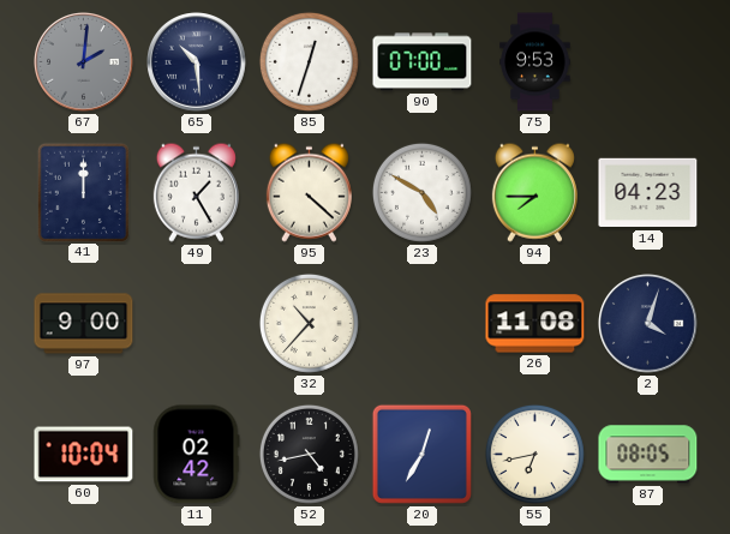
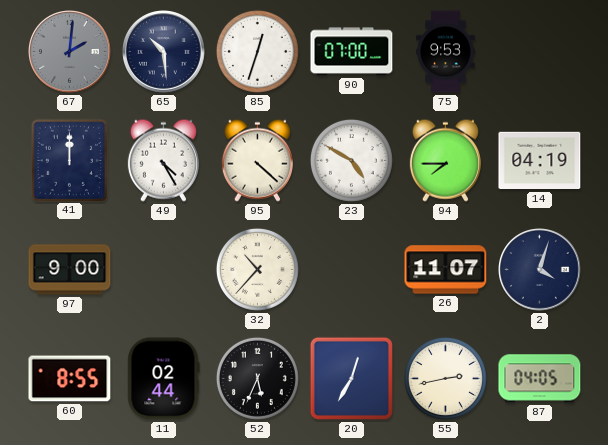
49: 1:25 -> 4:25 (163, 160)
14: 04:23 -> 04:19 (540, 161)
26: 11:08 -> 11:07 (446, 270)
60: 10:04 -> 8:55 (70, 379)
11: 02:42 -> 02:44 (164, 379)
52: 4:43 -> 5:34 (257, 378)
55: 6:43 -> 2:43 (445, 378)
87: 08:05 -> 04:05 (540, 379)
